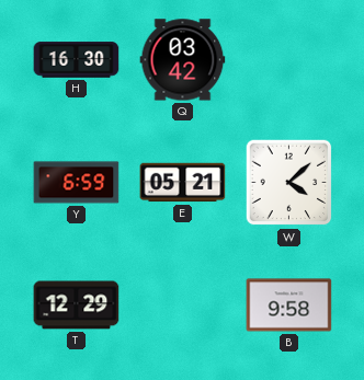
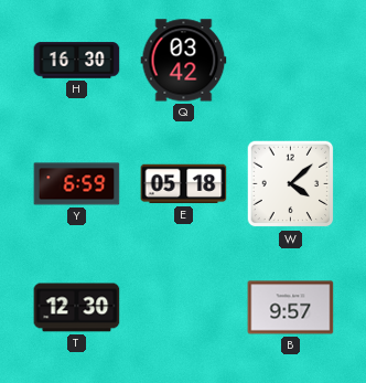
E: 05:21 -> 05:18 (184, 184)
T: 12:29 -> 12:30 (77, 308)
B: 9:58 -> 9:57 (291, 308)
